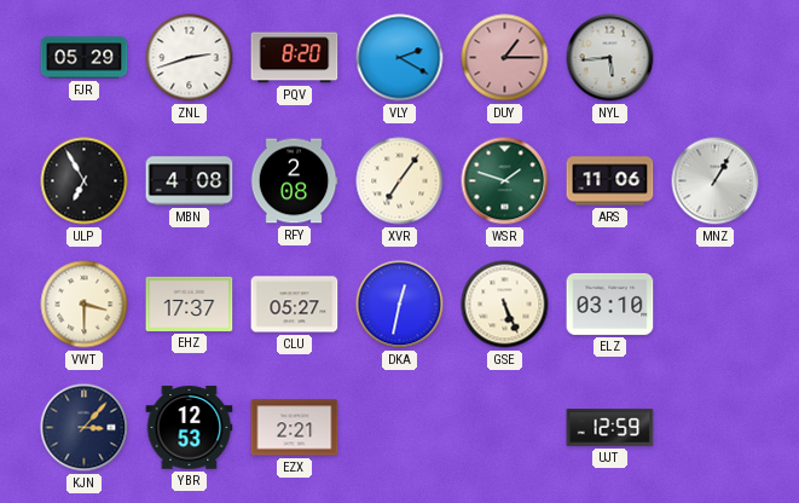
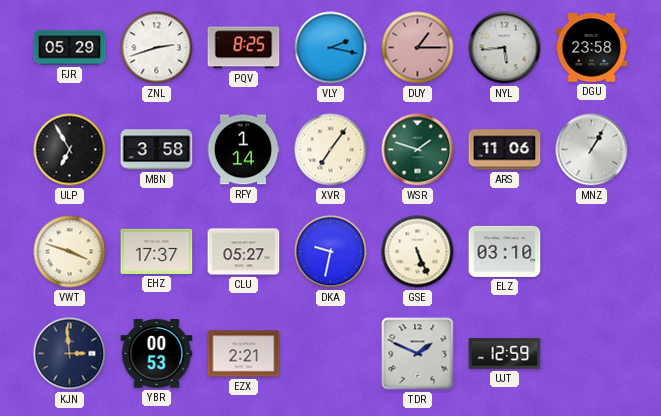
PQV: 8:20 -> 8:25 (244, 48)
VLY: 2:20 -> 2:17 (331, 48)
DGU: none -> 23:58 (592, 48)
MBN: 4:08 -> 3:58 (157, 150)
RFY: 2:08 -> 1:14 (243, 150)
VWT: 3:30 -> 3:48 (70, 252)
DKA: 12:32 -> 9:32 (331, 252)
KJN: 3:07 -> 2:59 (70, 354)
YBR: 12:53 -> 00:53 (157, 354)
TDR: none -> 1:49 (418, 354)
